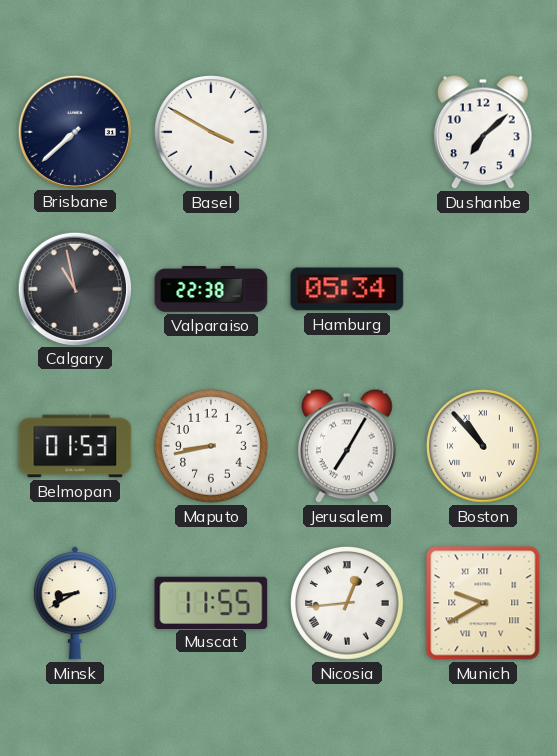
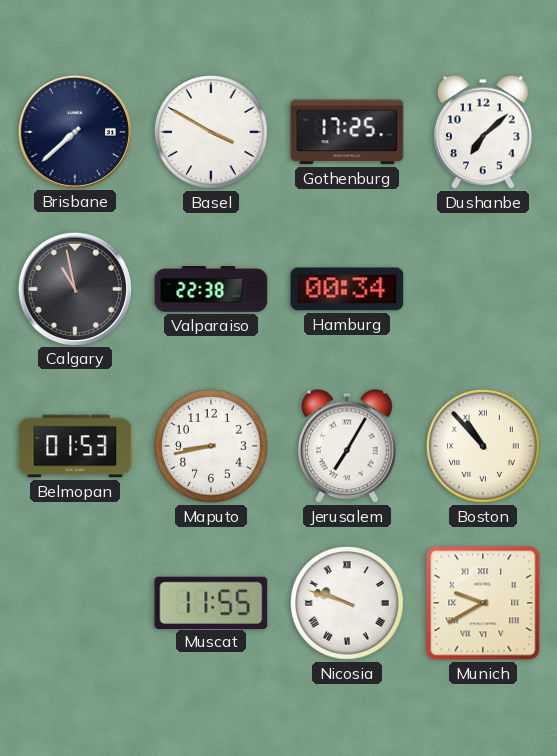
Gothenburg: none -> 17:25 (347, 132)
Hamburg: 05:34 -> 00:34 (347, 289)
Minsk: 8:40 -> none (75, 603)
Nicosia: 12:44 -> 9:48 (347, 603)
